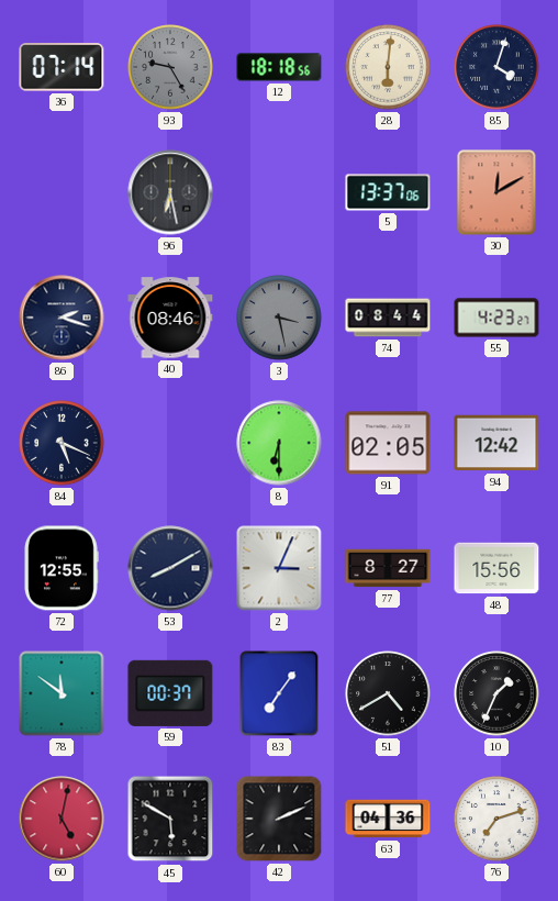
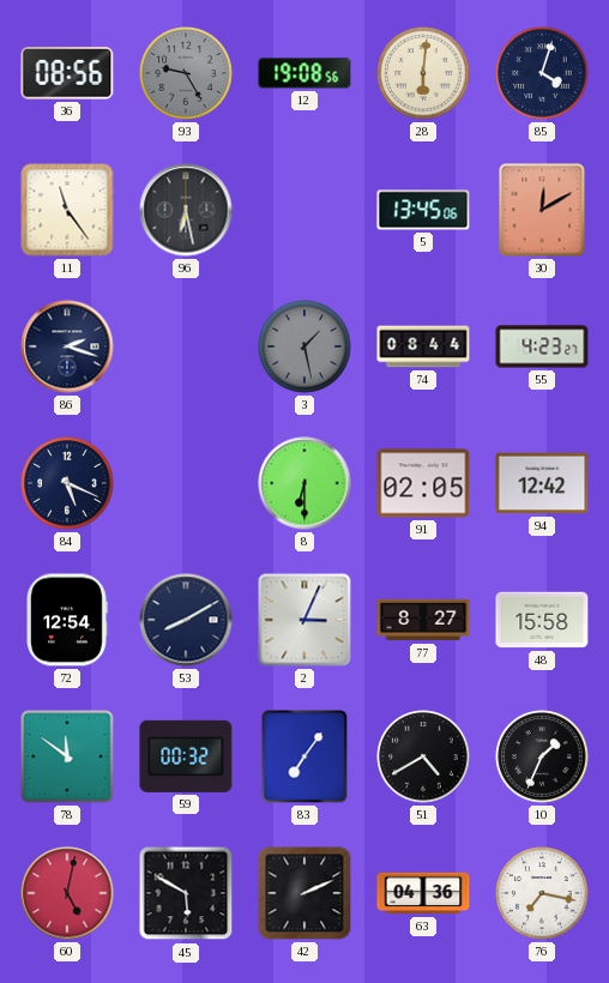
36: 07:14 -> 08:56 (67, 73)
12: 18:18 -> 19:08 (304, 73)
11: none -> 11:24 (67, 210)
5: 13:37 -> 13:45 (423, 210)
40: 08:46 -> none (170, 318)
3: 3:28 -> 1:28 (304, 346)
72: 12:55 -> 12:54 (67, 620)
48: 15:56 -> 15:58 (542, 620)
59: 00:37 -> 00:32 (186, 756)
76: 7:12 -> 7:17 (542, 893)
